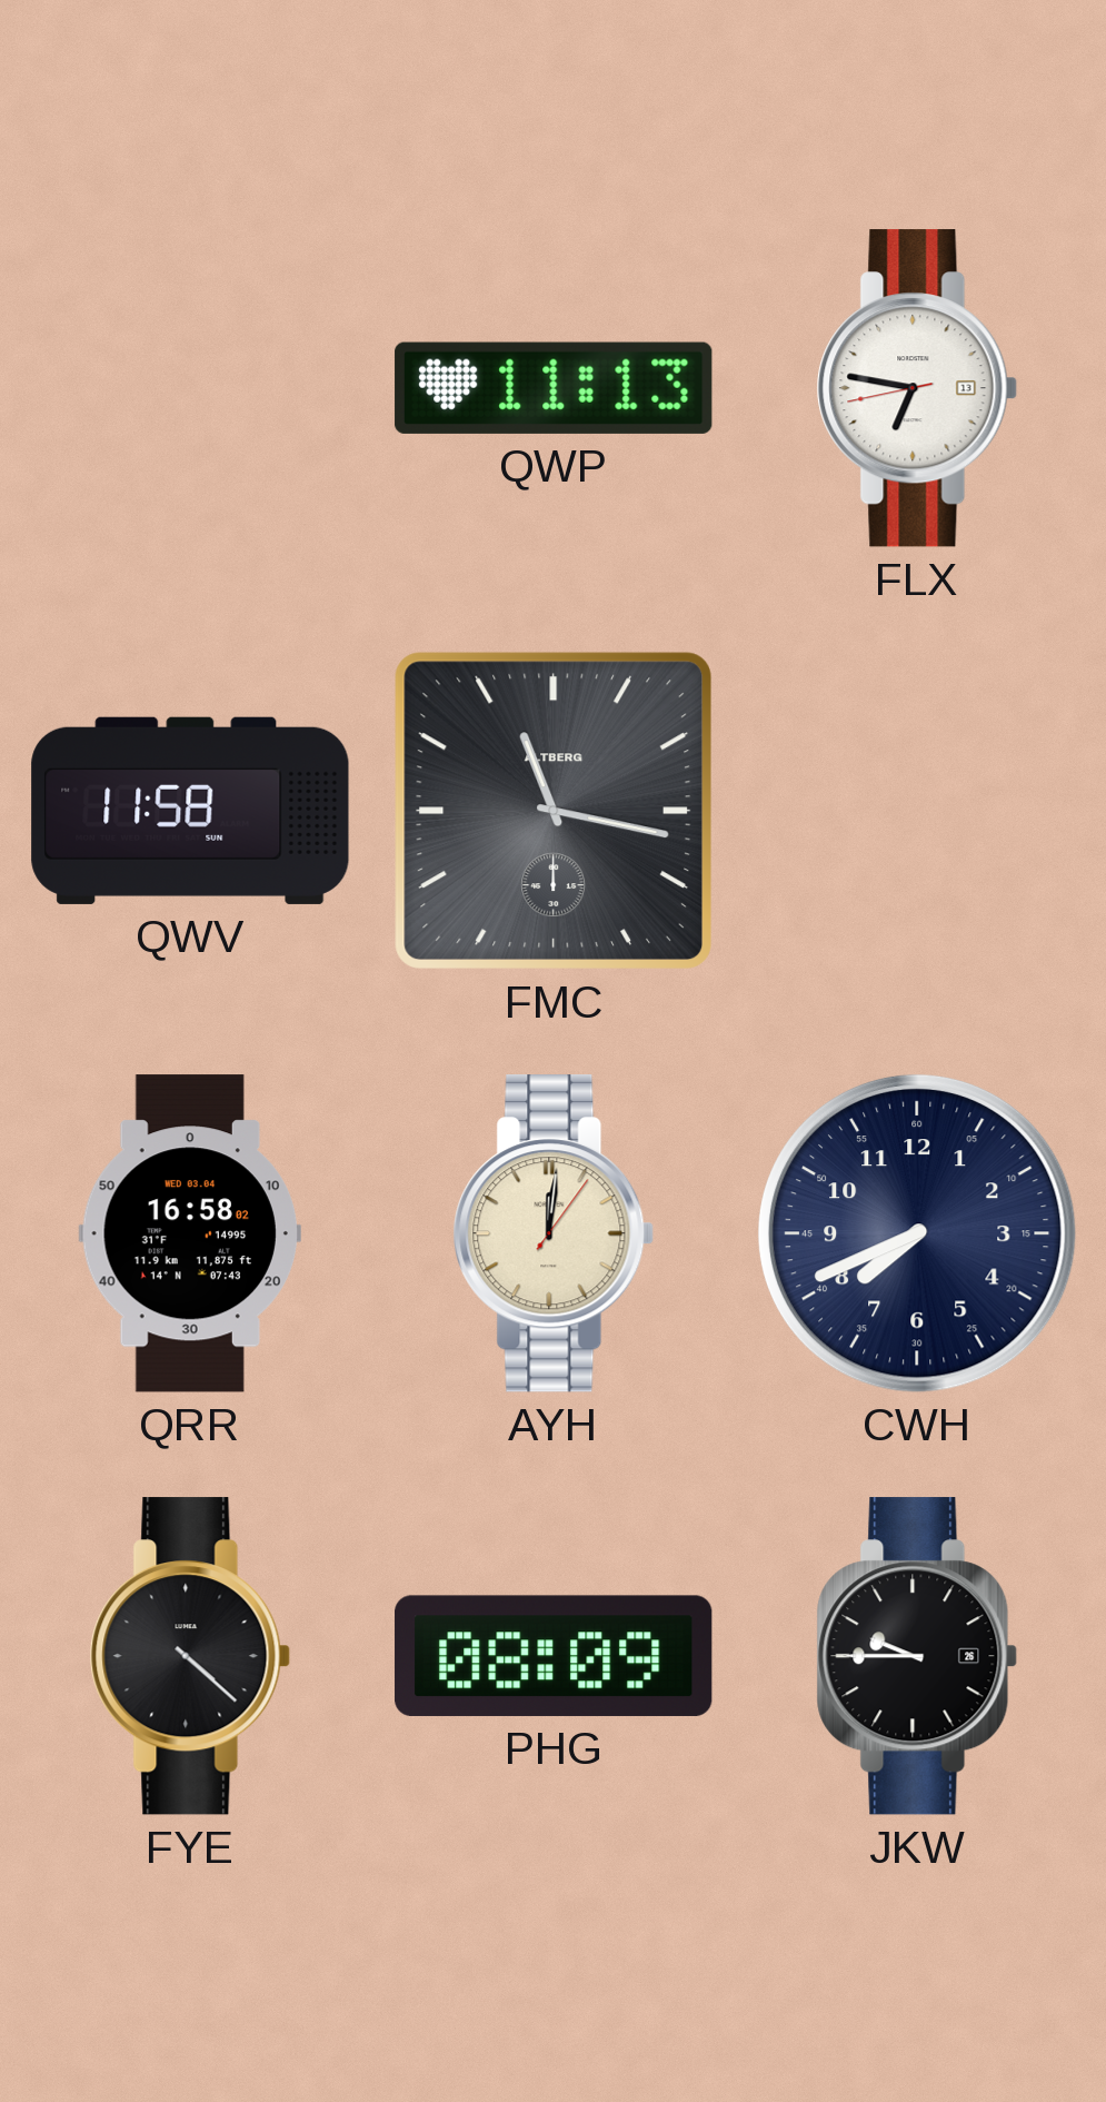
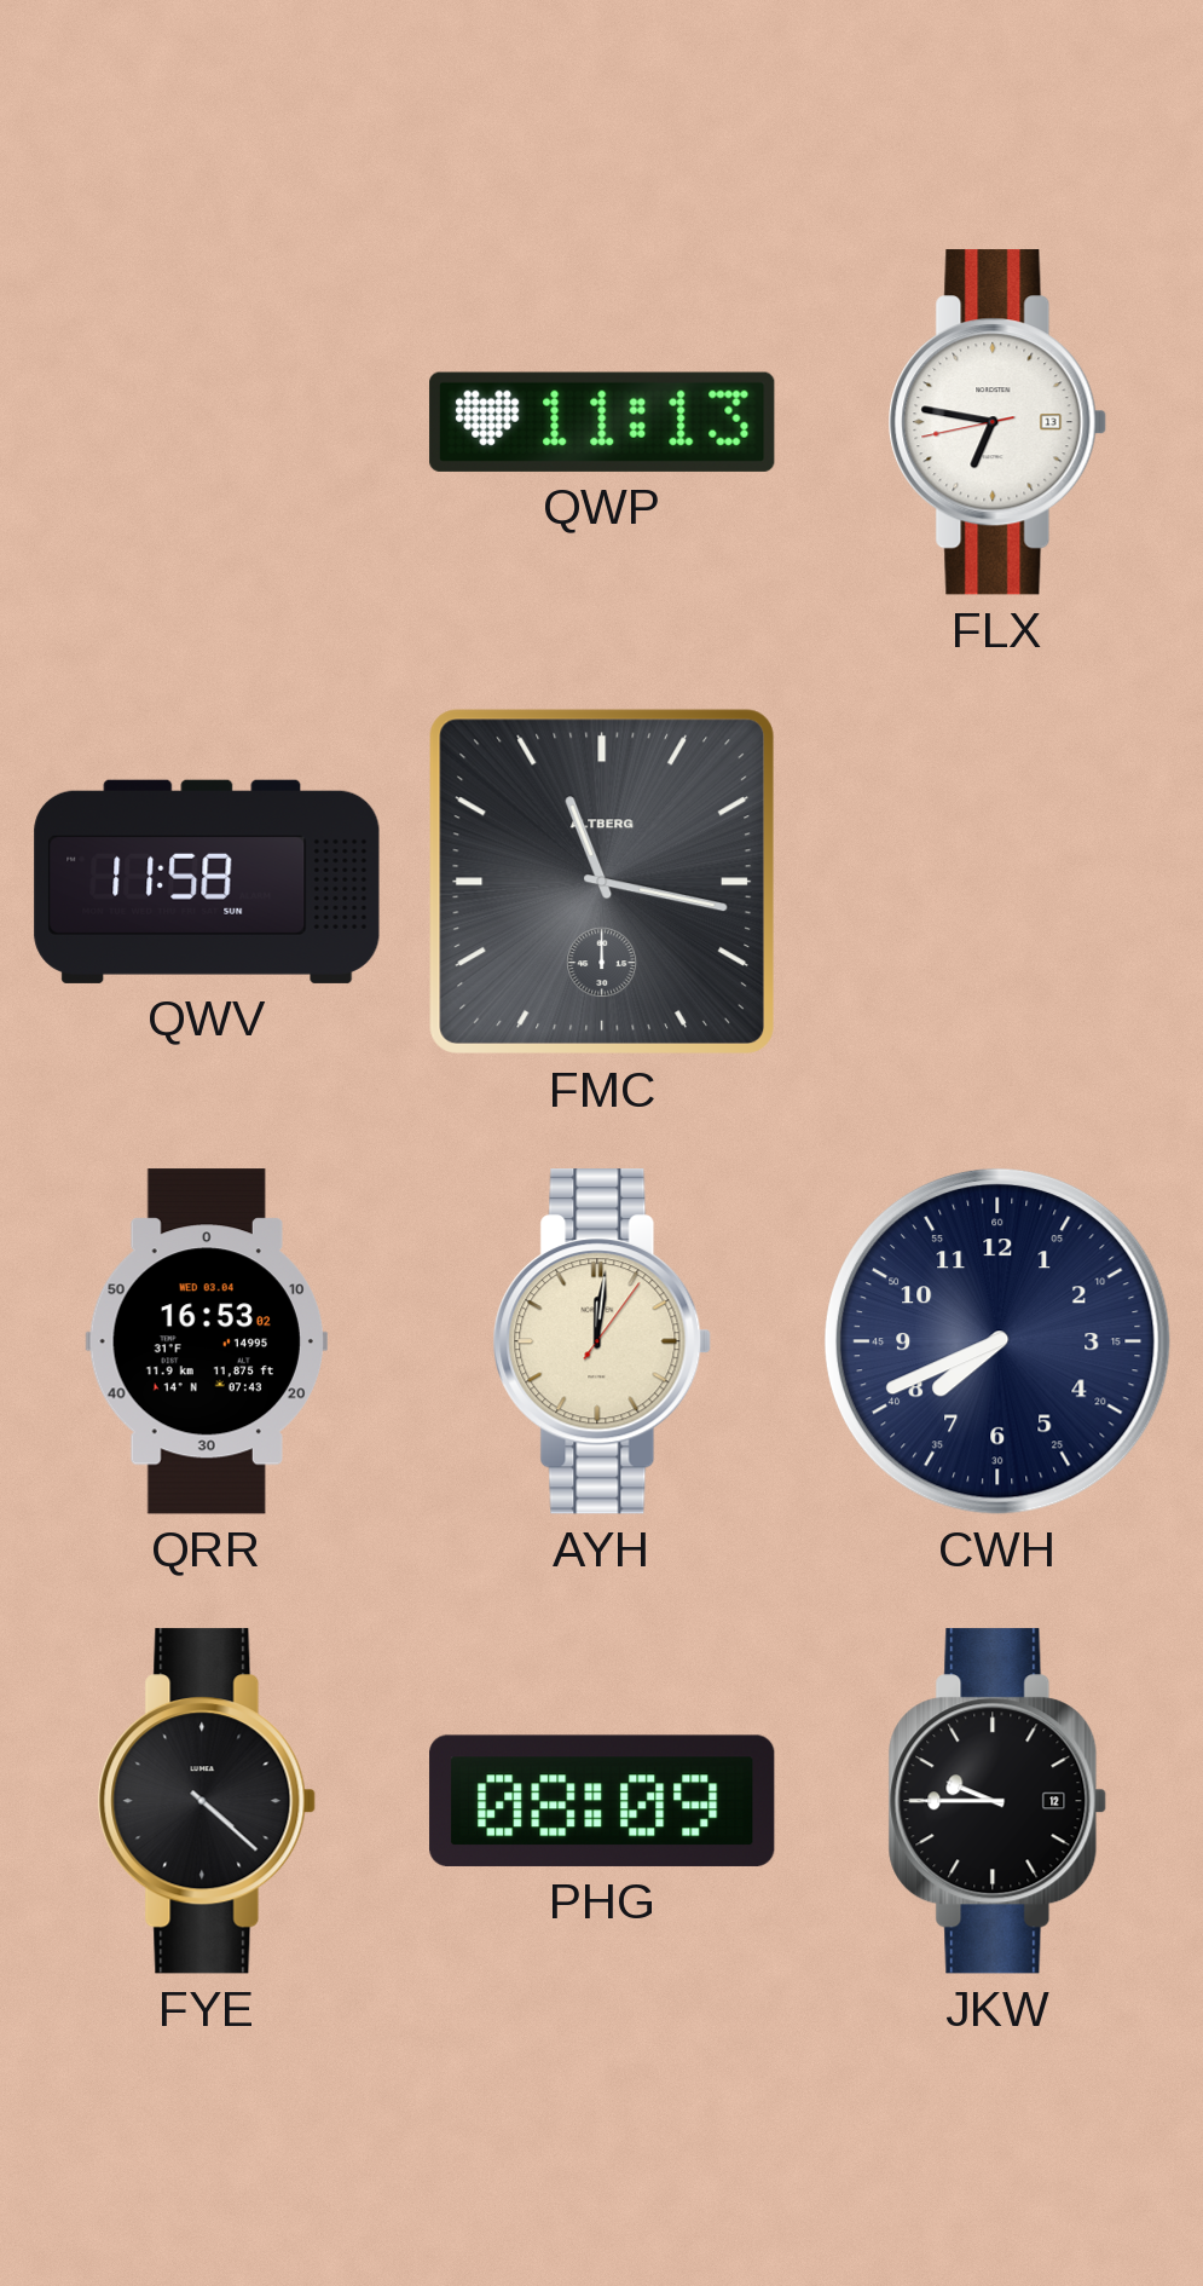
QRR: 16:58 -> 16:53 (206, 1341)
JKW date: 26 -> 12 (997, 1801)
